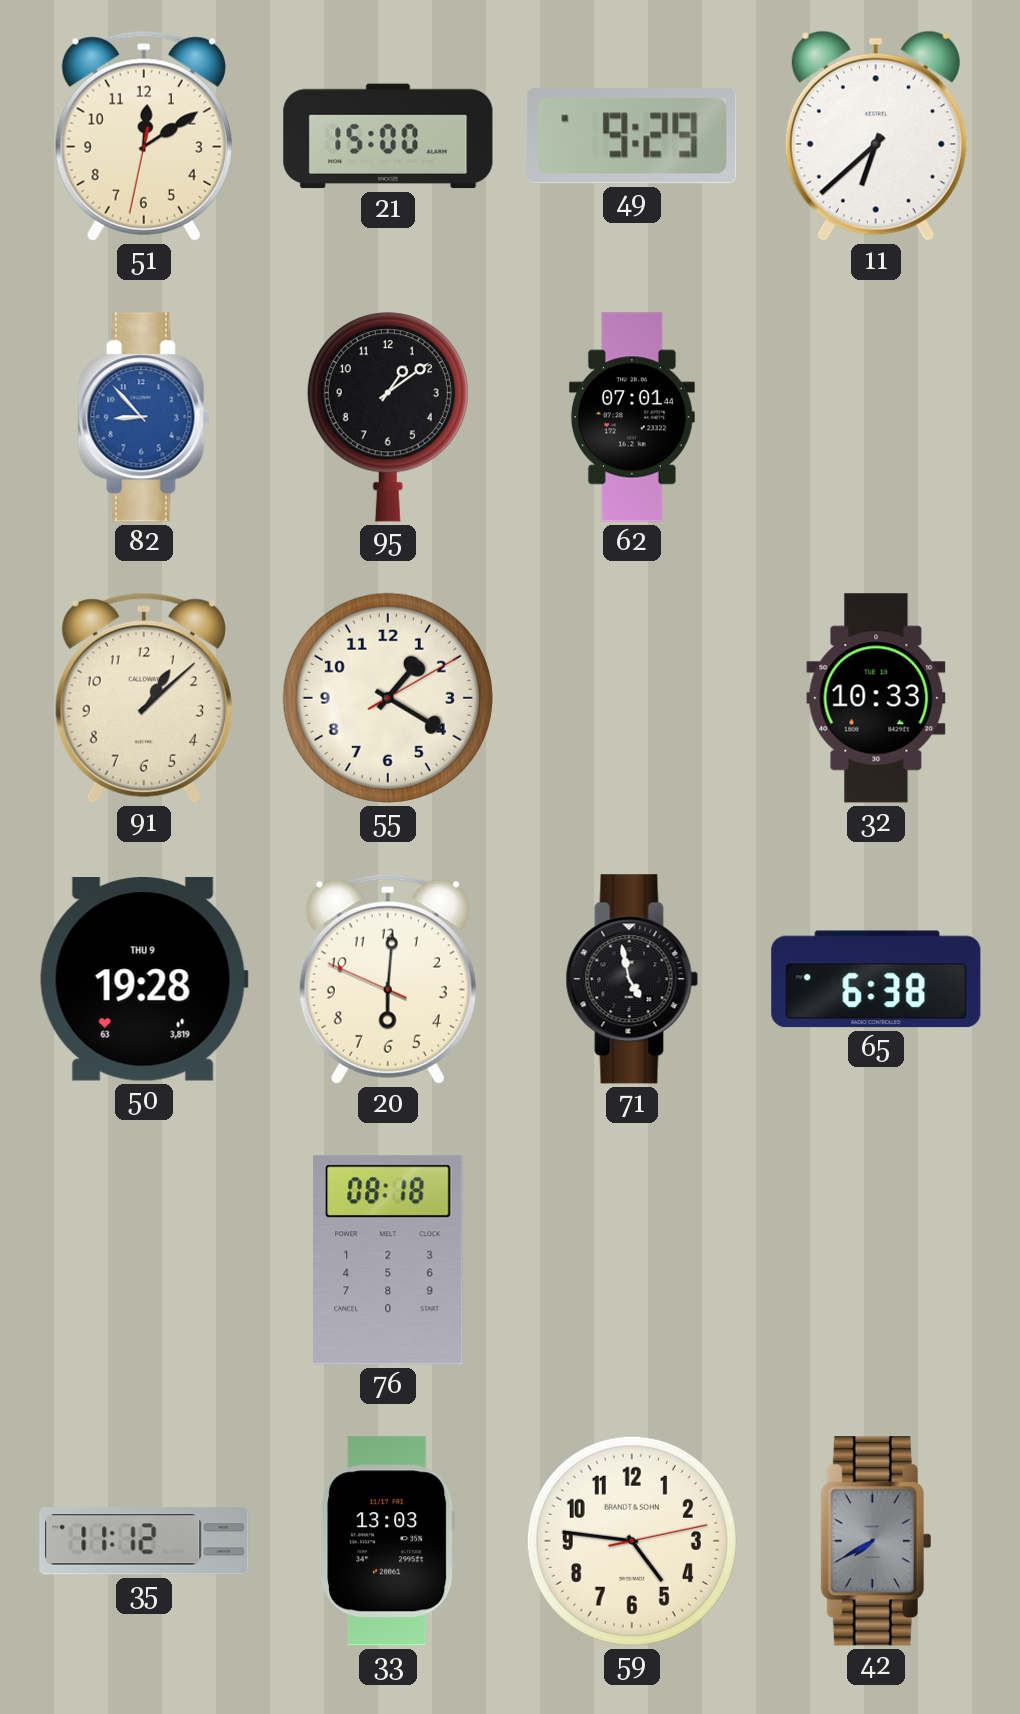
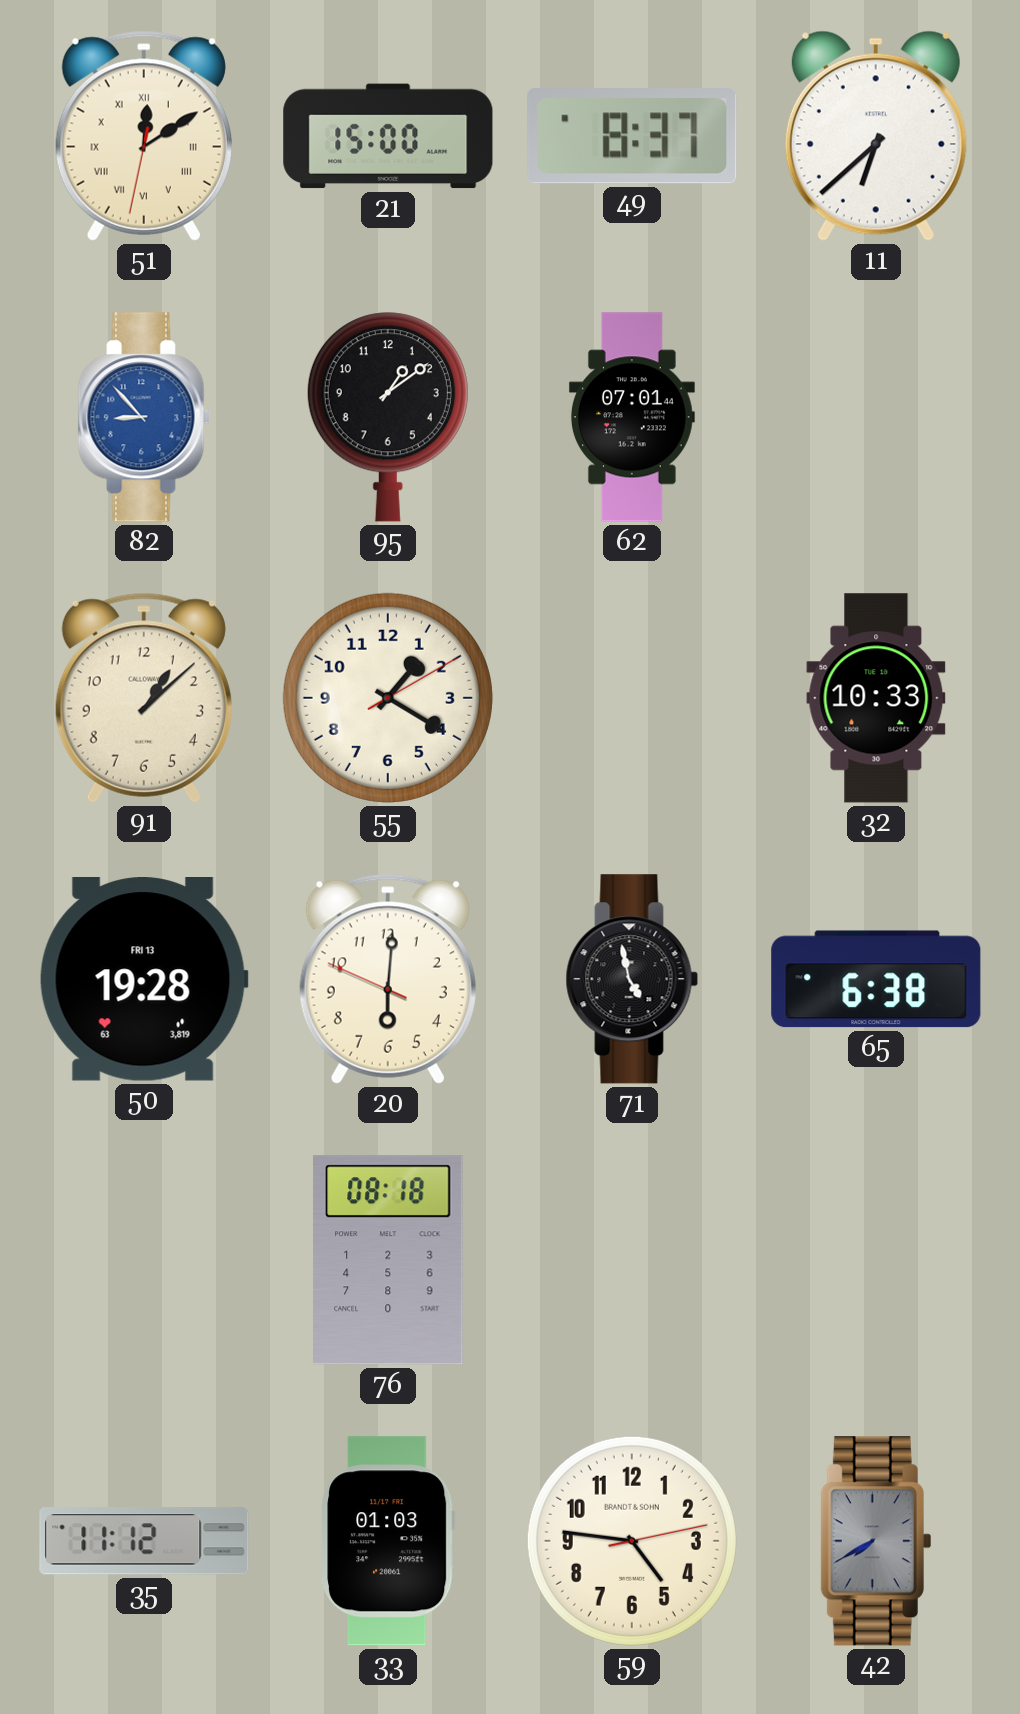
51 numerals: Arabic -> Roman (144, 136)
49: 9:29 -> 8:37 (632, 136)
50 date: THU 9 -> FRI 13 (144, 980)
33: 13:03 -> 01:03 (388, 1541)
